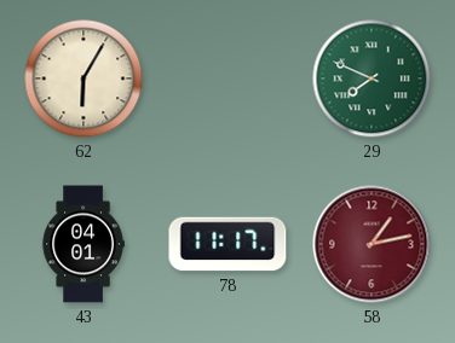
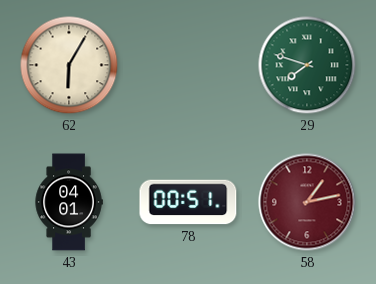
29: 7:49 -> 7:48 (307, 65)
78: 11:17 -> 00:51 (188, 202)
